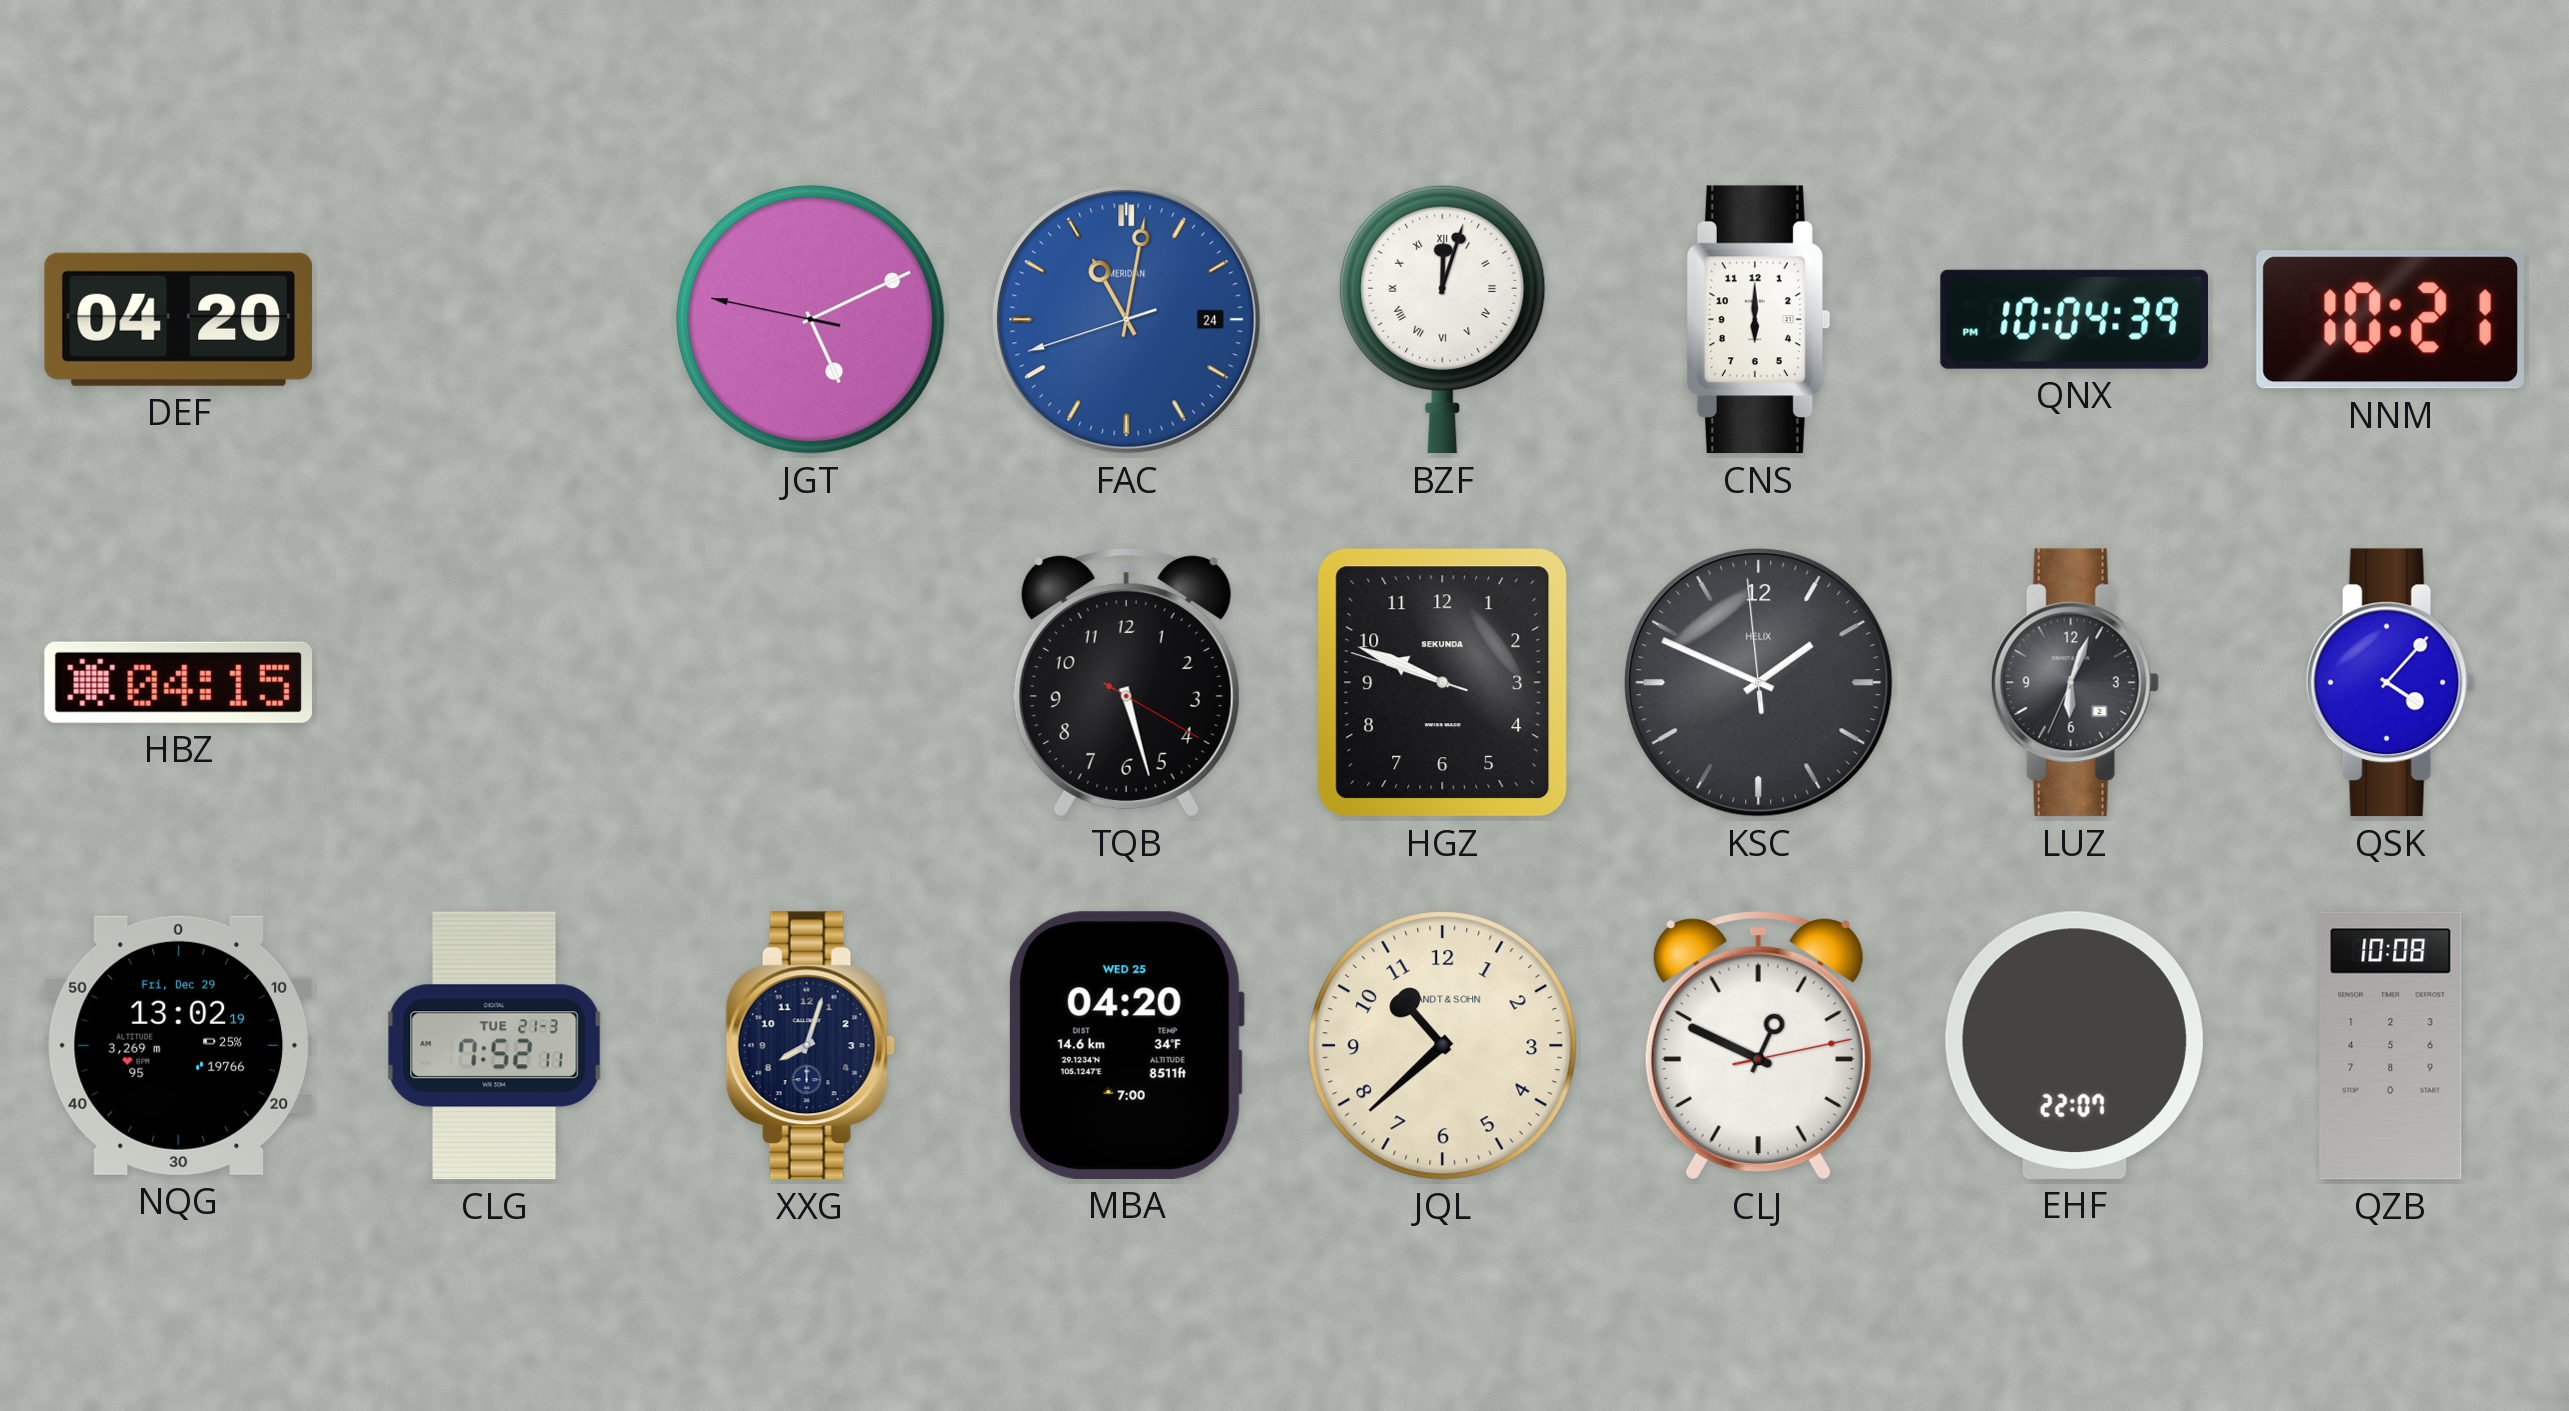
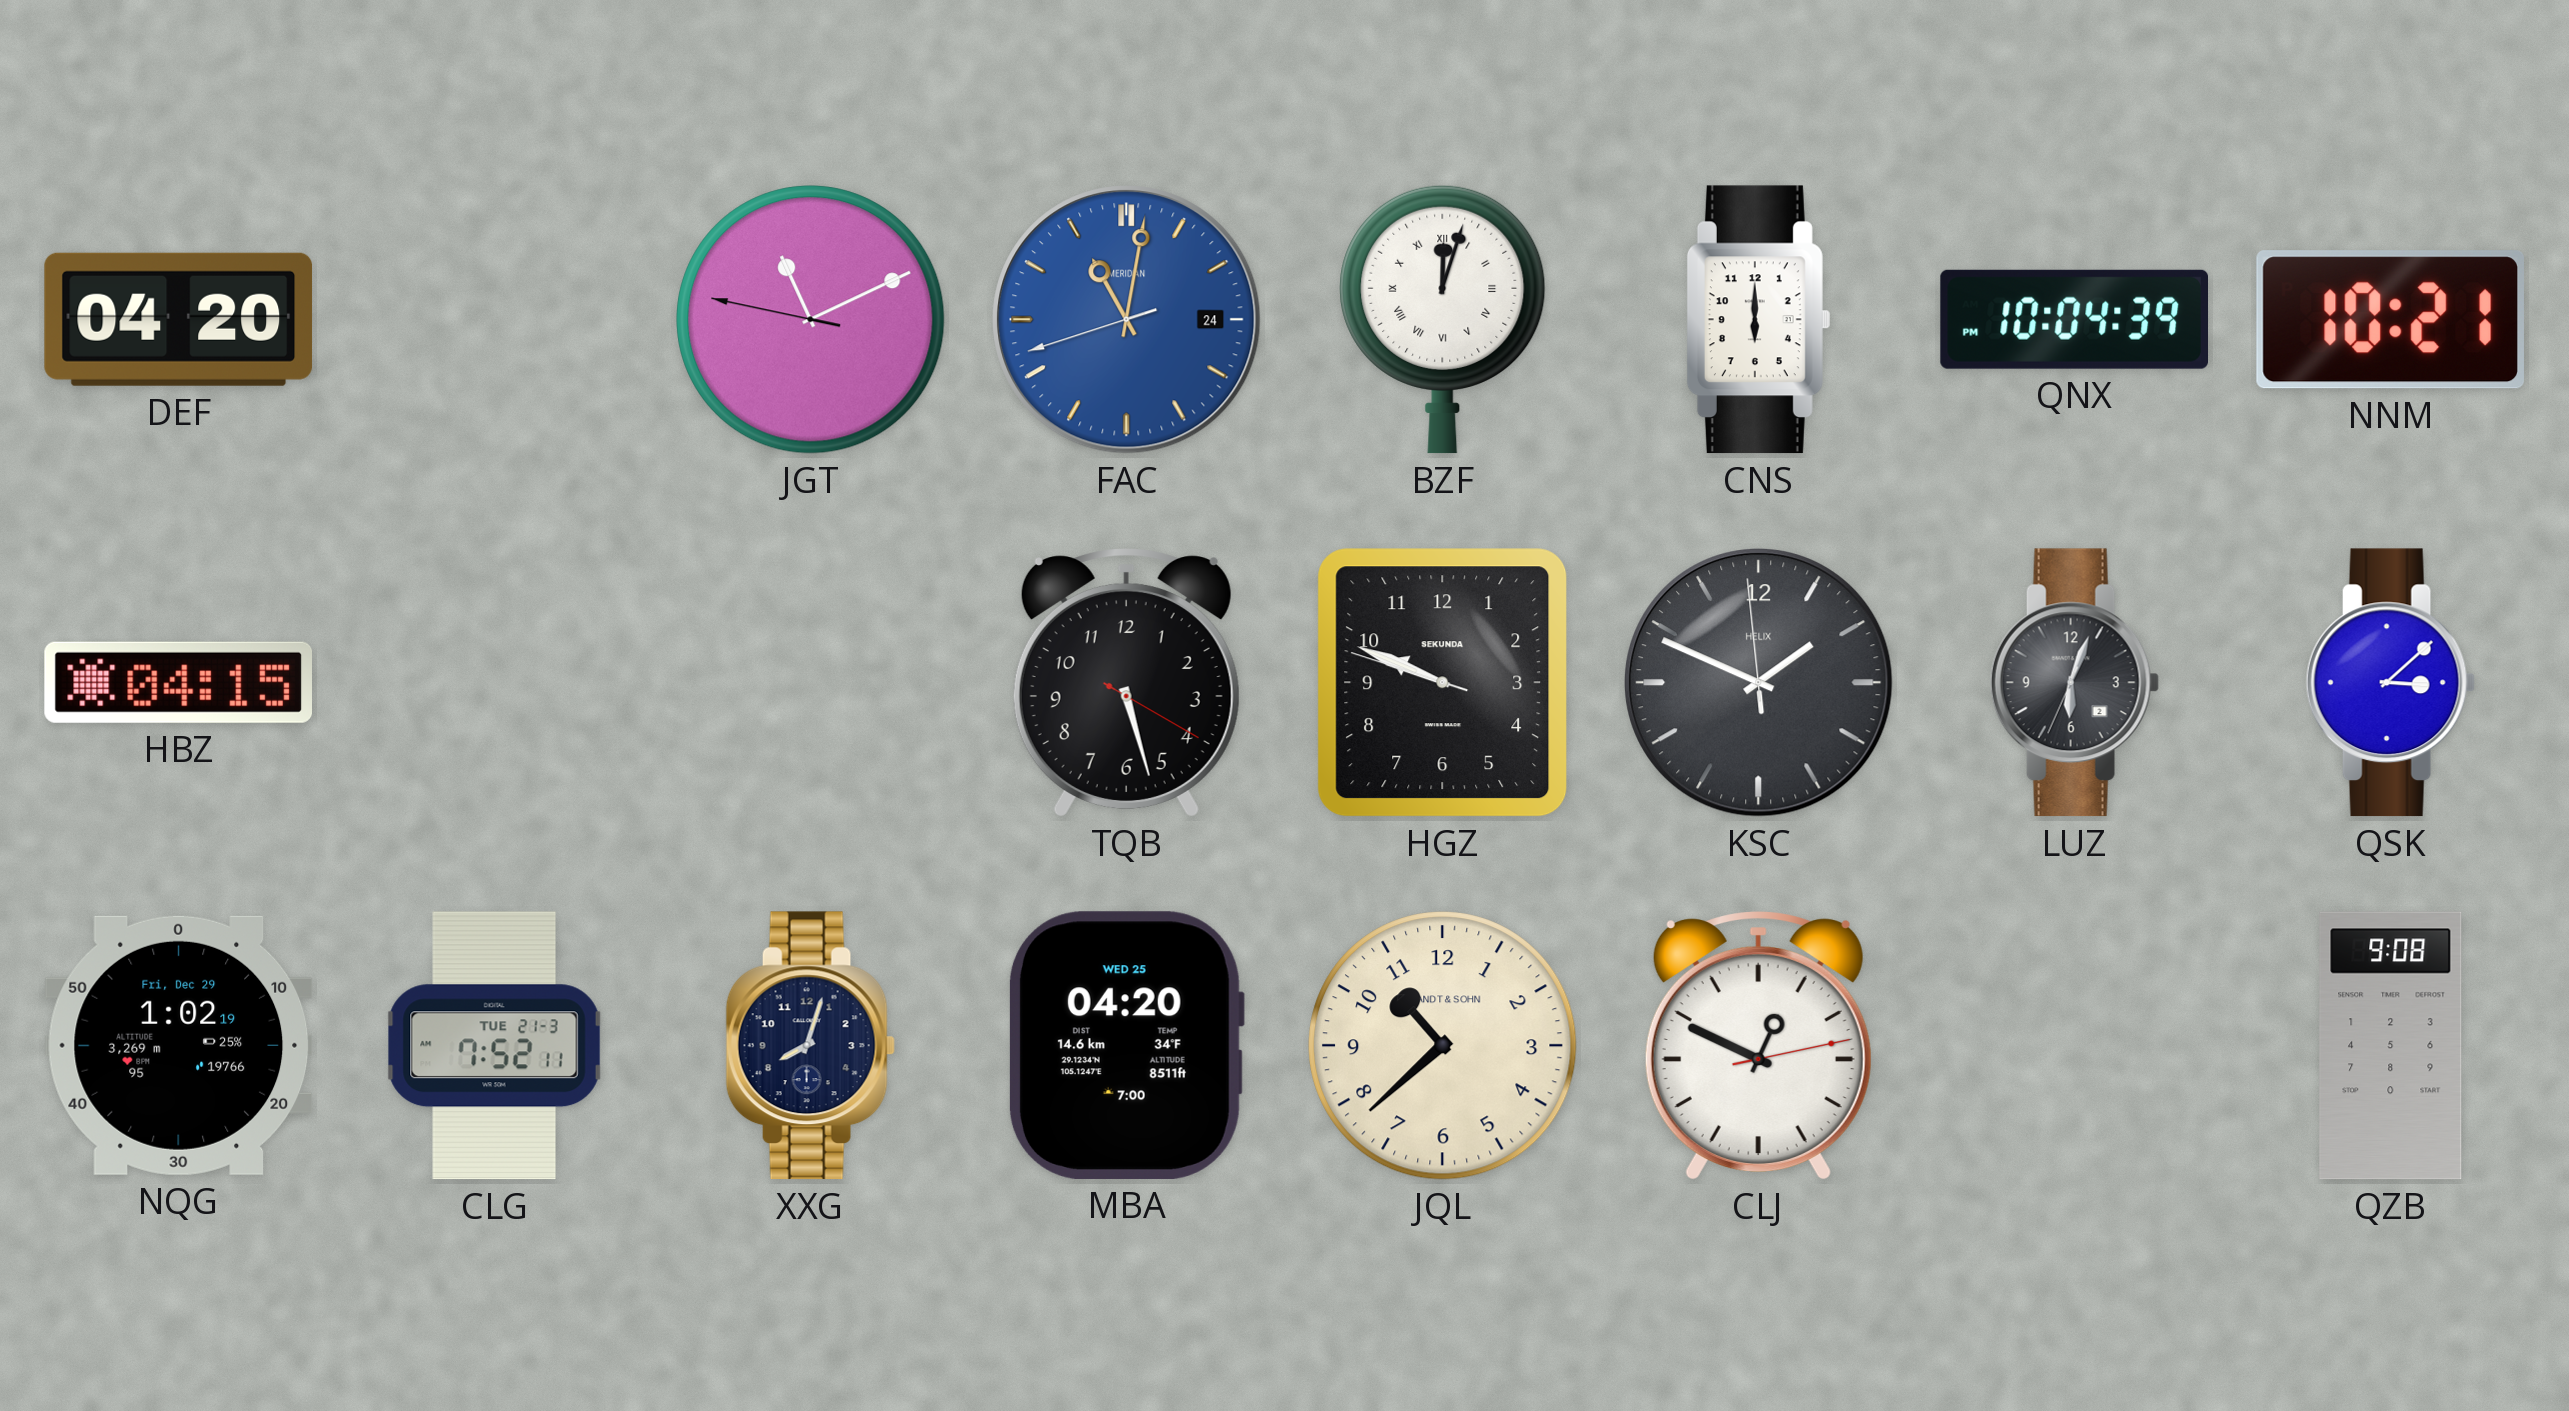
JGT: 5:10 -> 11:10 (811, 320)
QSK: 4:07 -> 3:08 (2390, 683)
NQG: 13:02 -> 1:02 (179, 1045)
EHF: 22:07 -> none (2074, 1045)
QZB: 10:08 -> 9:08 (2391, 1046)
